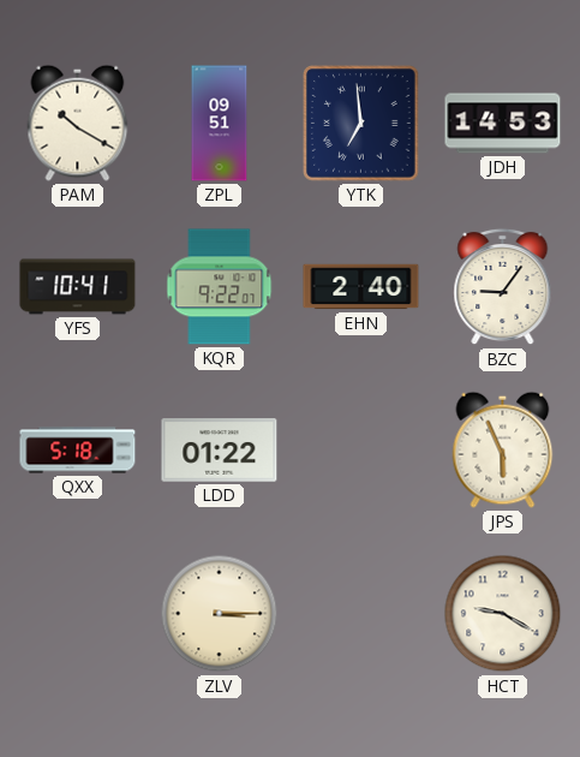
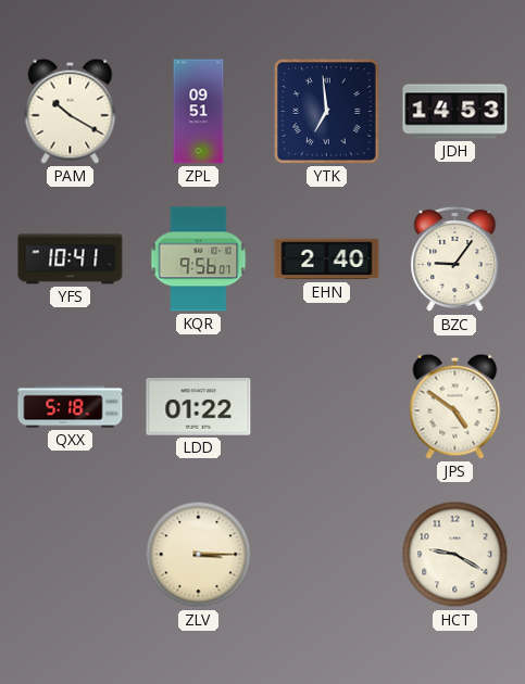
KQR: 9:22 -> 9:56 (199, 259)
JPS: 5:56 -> 4:51 (455, 406)
